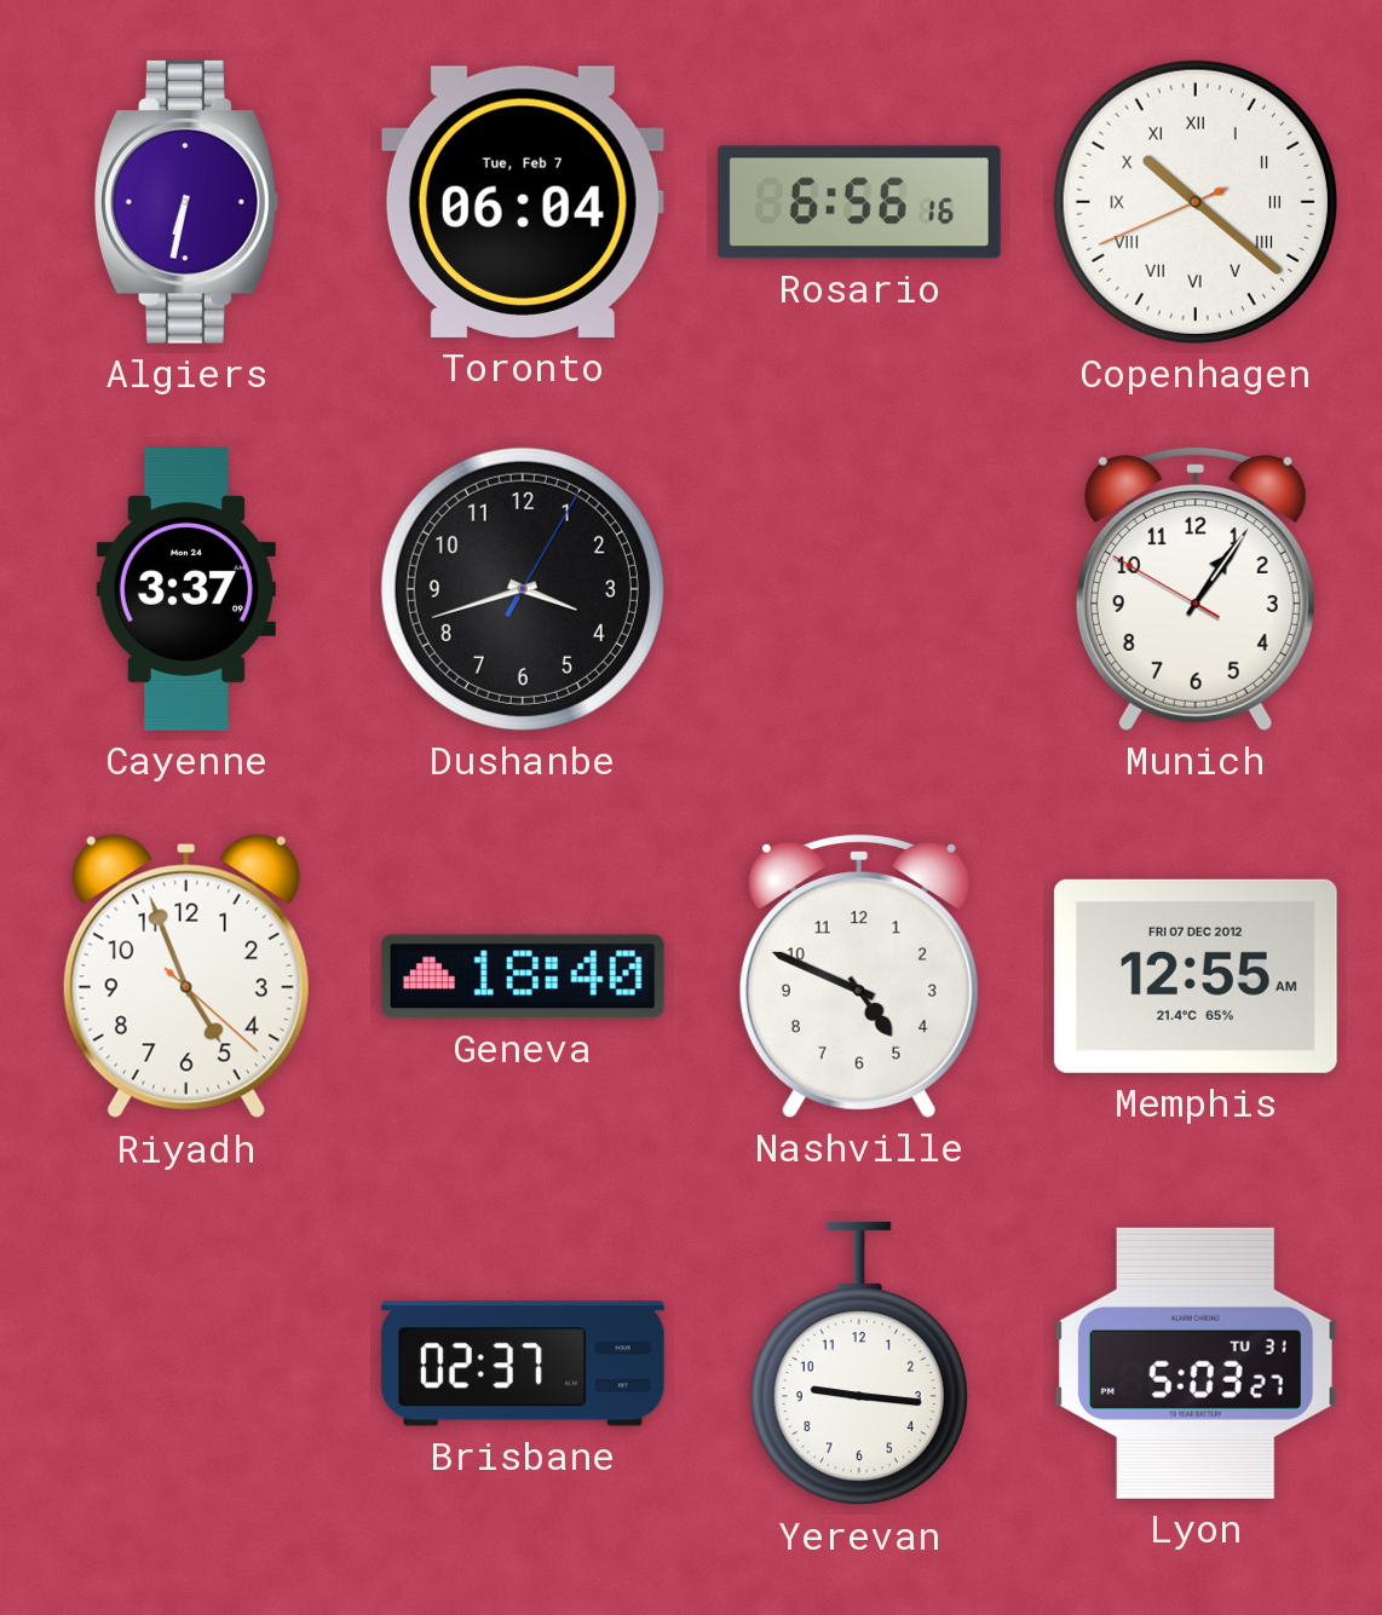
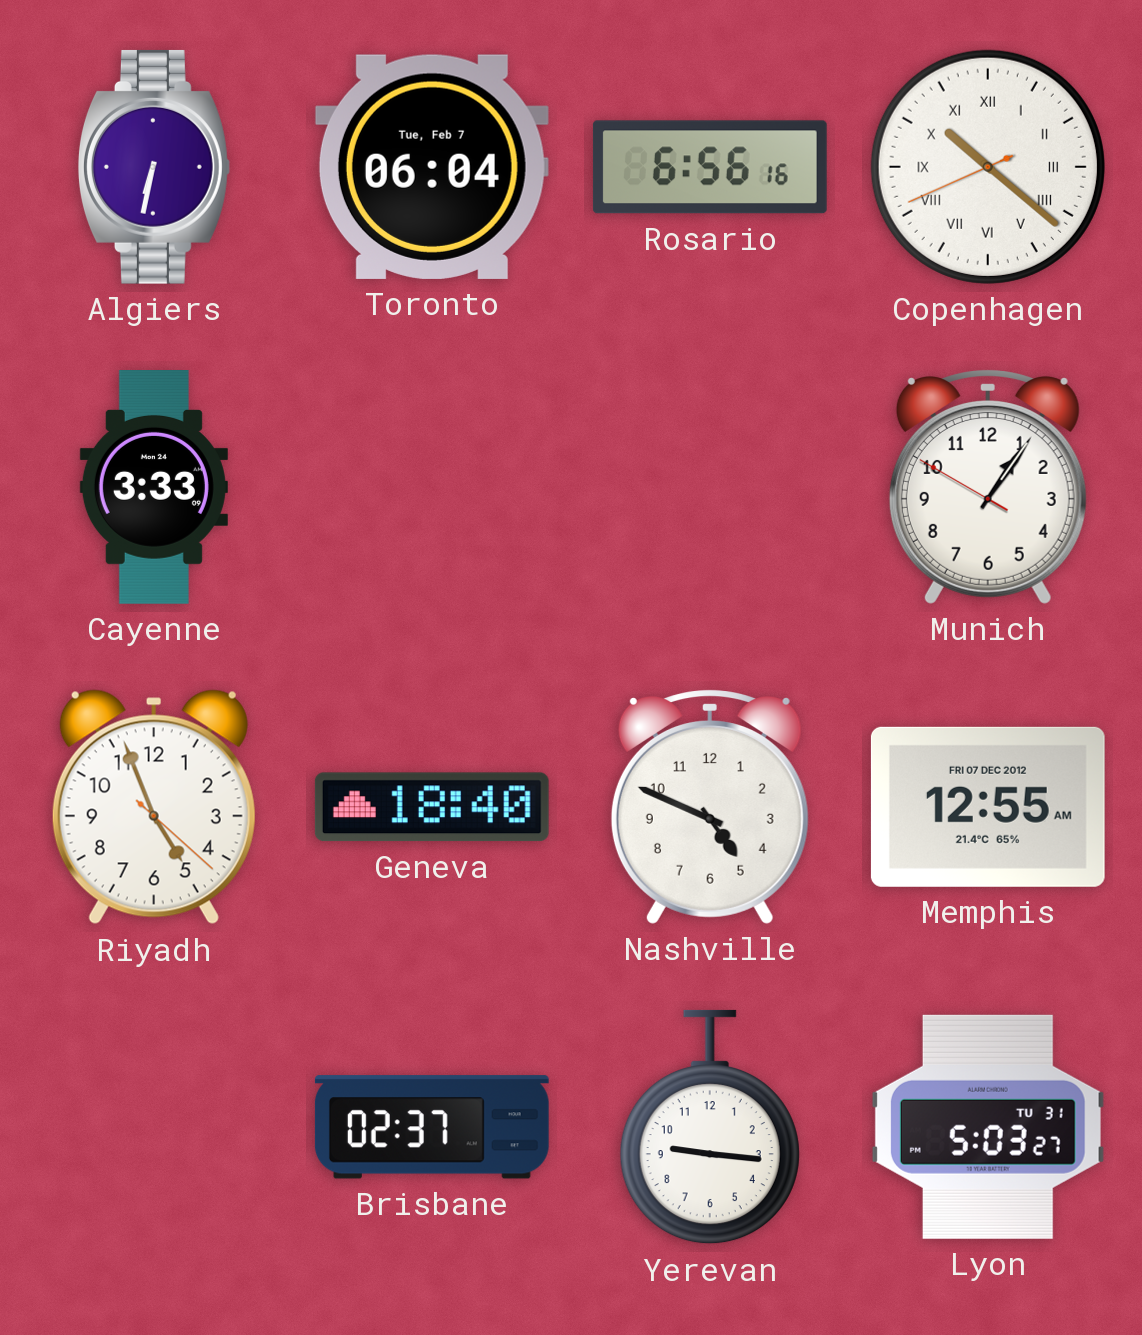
Cayenne: 3:37 -> 3:33 (154, 488)
Dushanbe: 3:42 -> none (523, 589)
